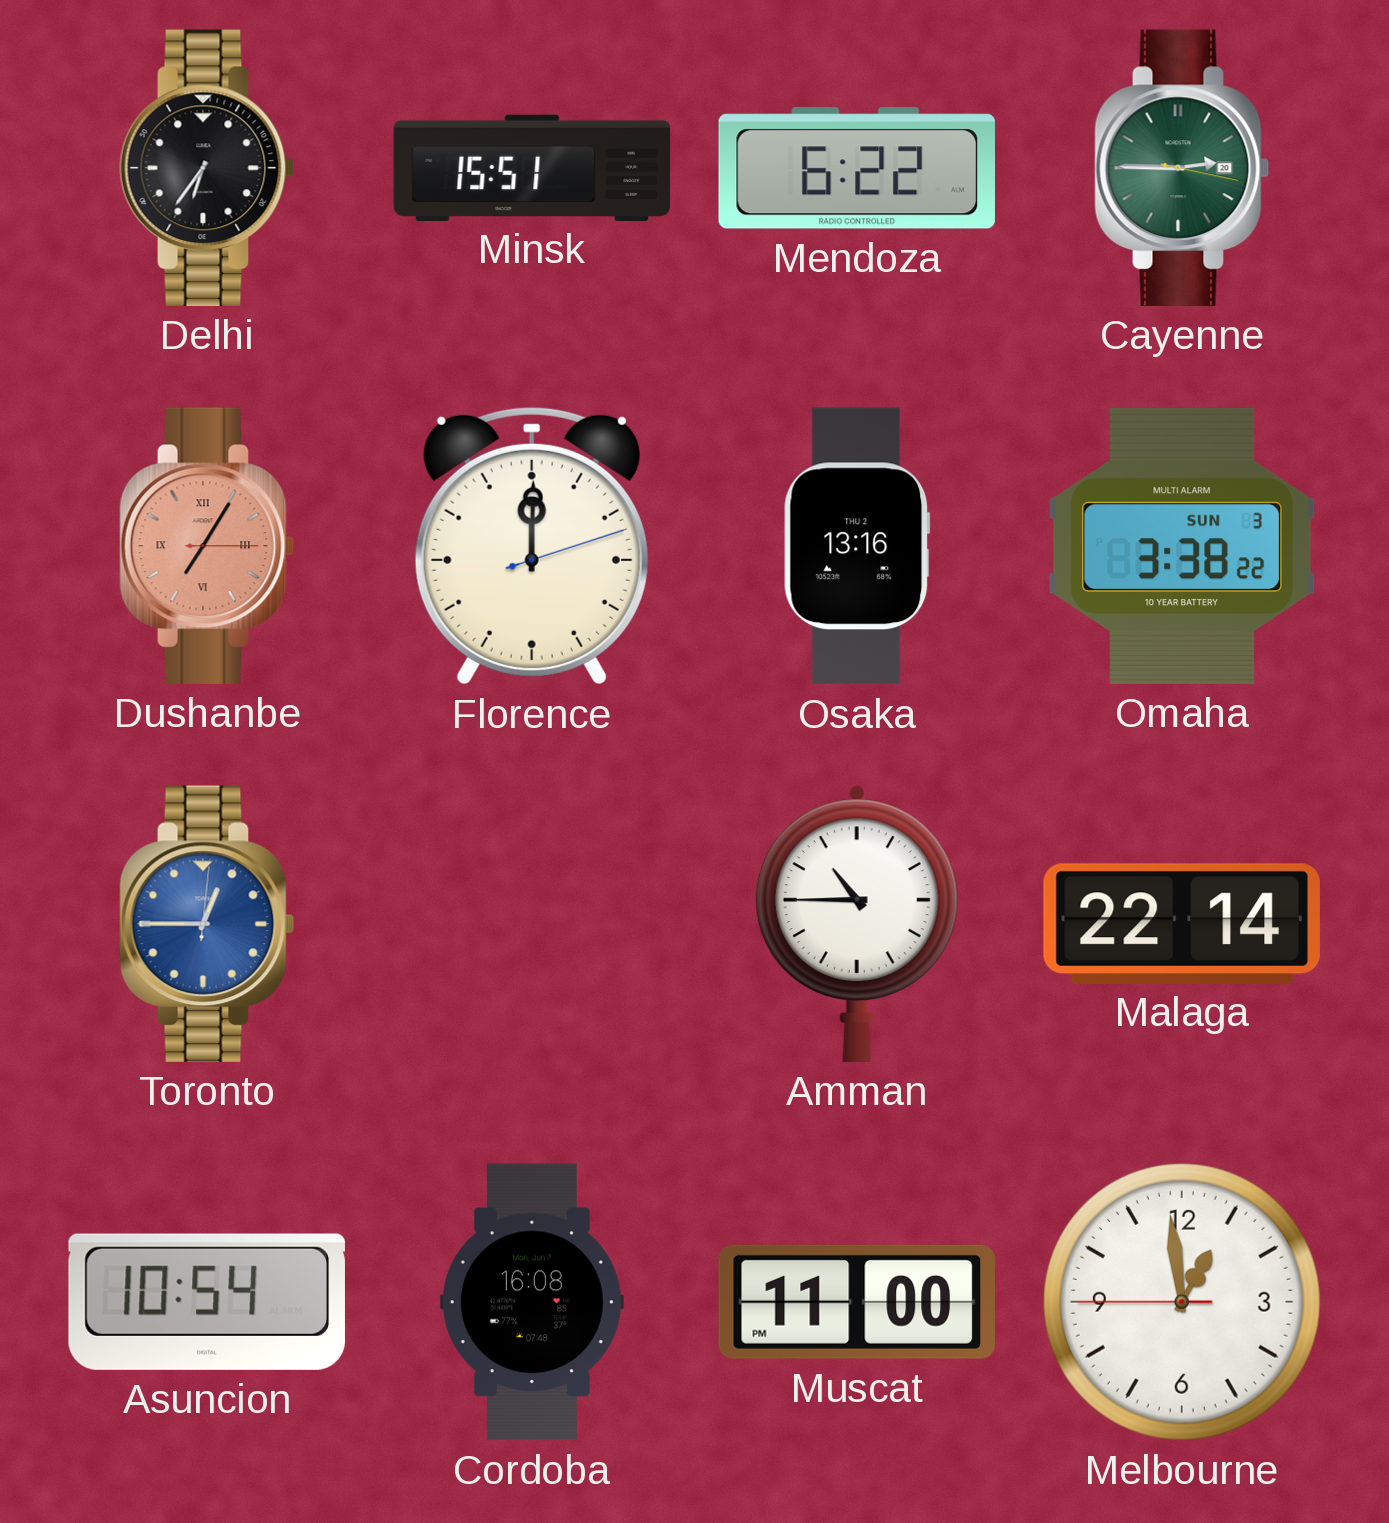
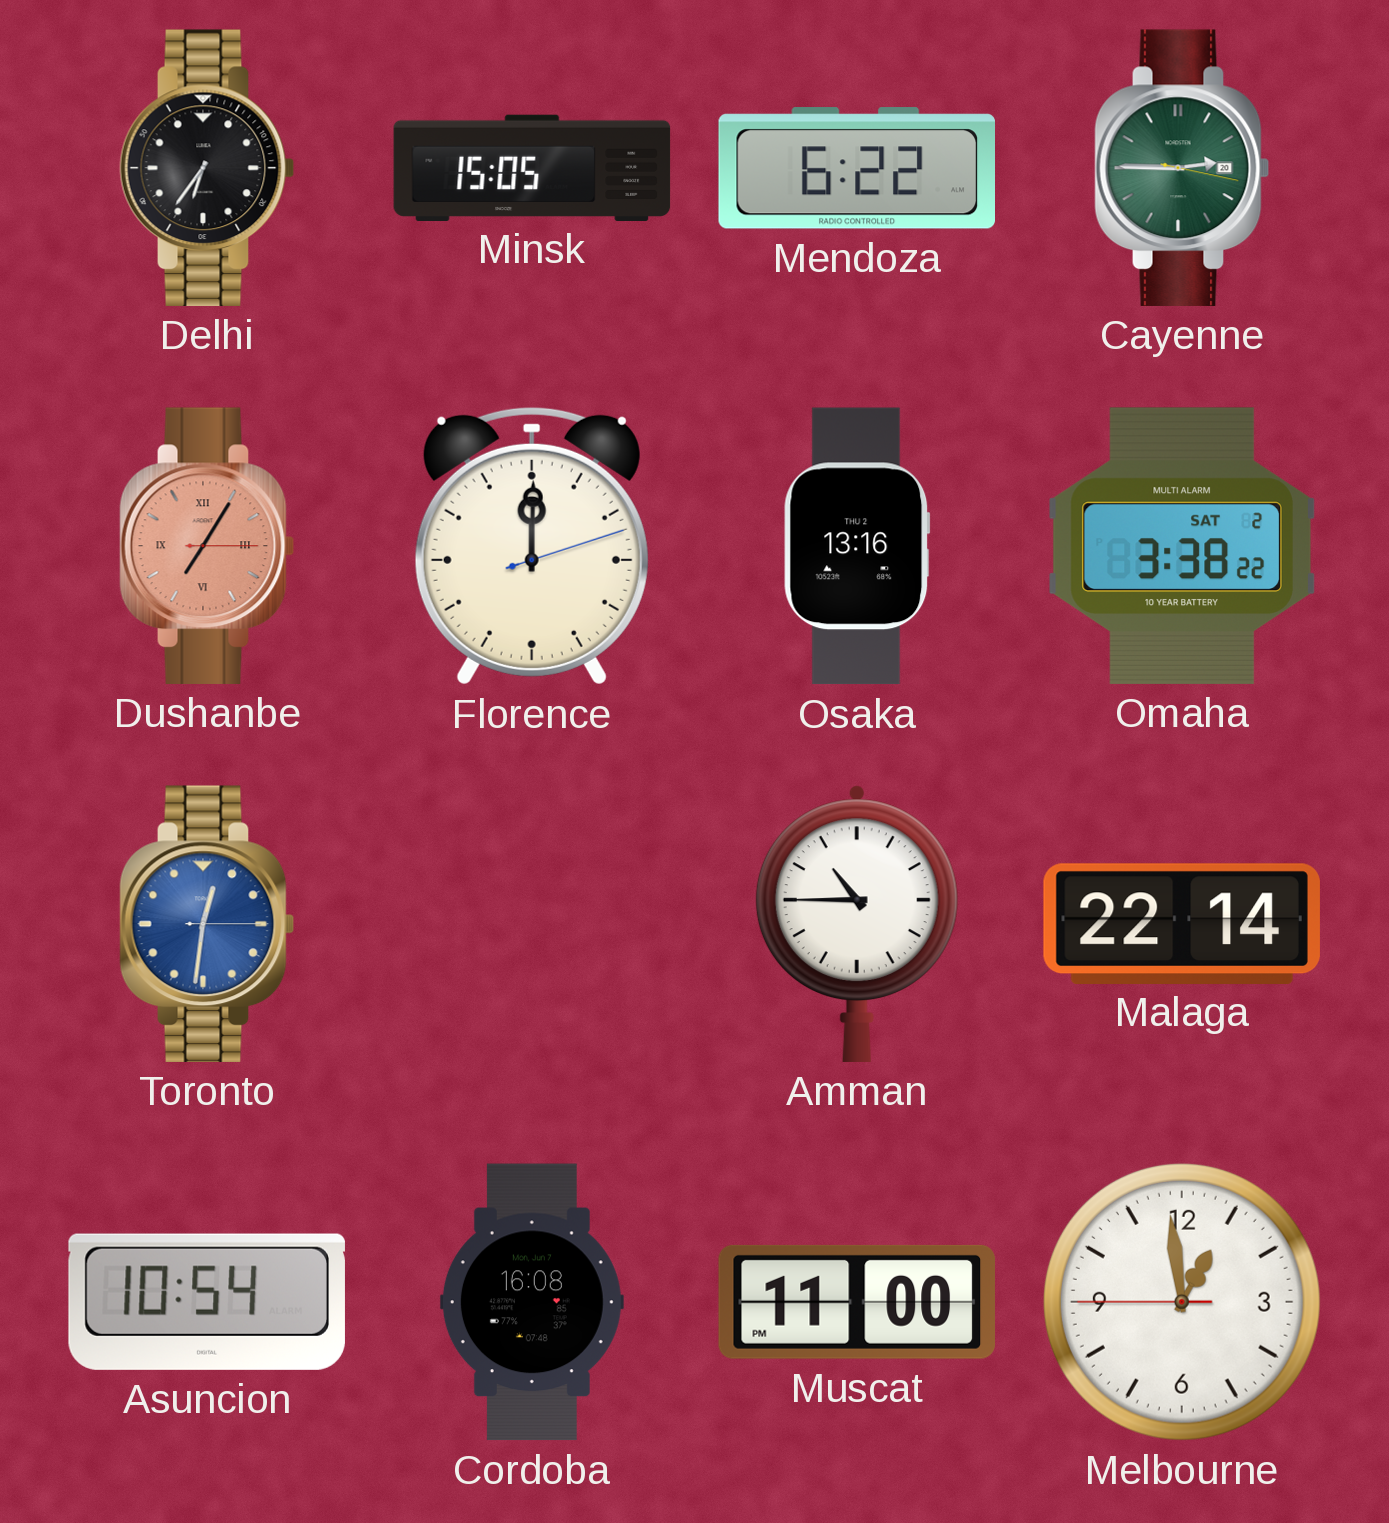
Minsk: 15:51 -> 15:05 (532, 167)
Omaha date: SUN 3 -> SAT 2 (1182, 546)
Toronto: 12:45 -> 12:31 (207, 924)
